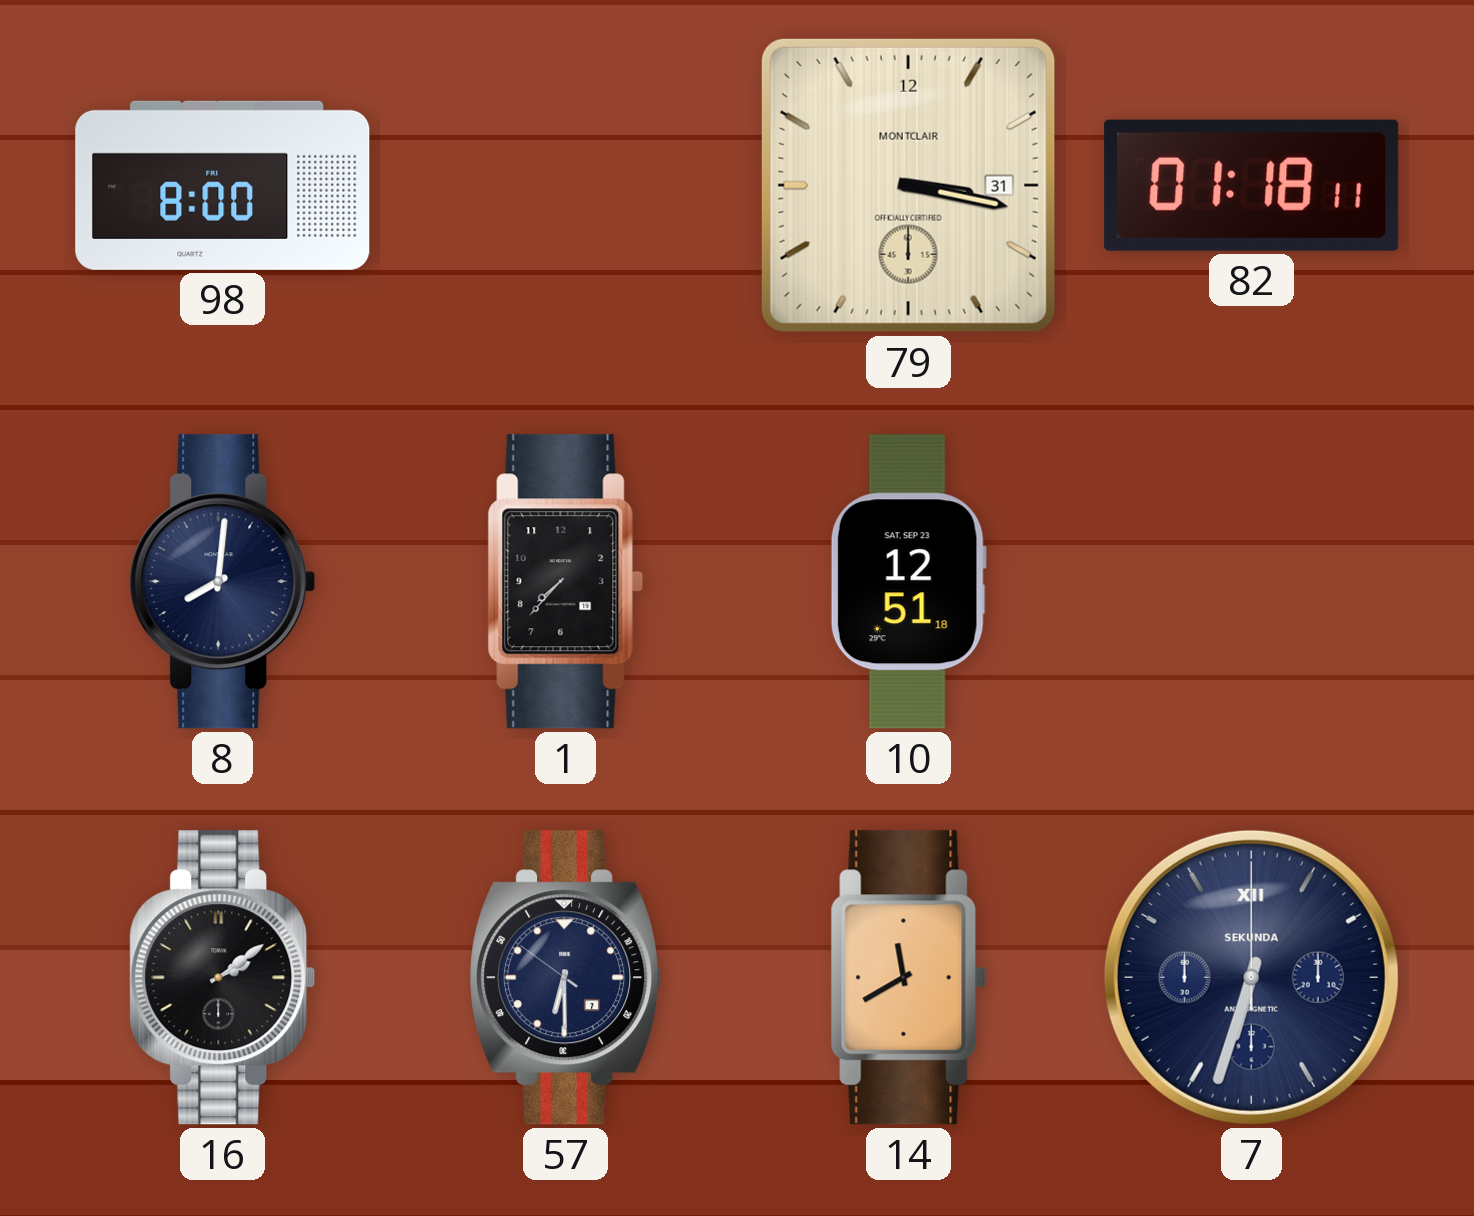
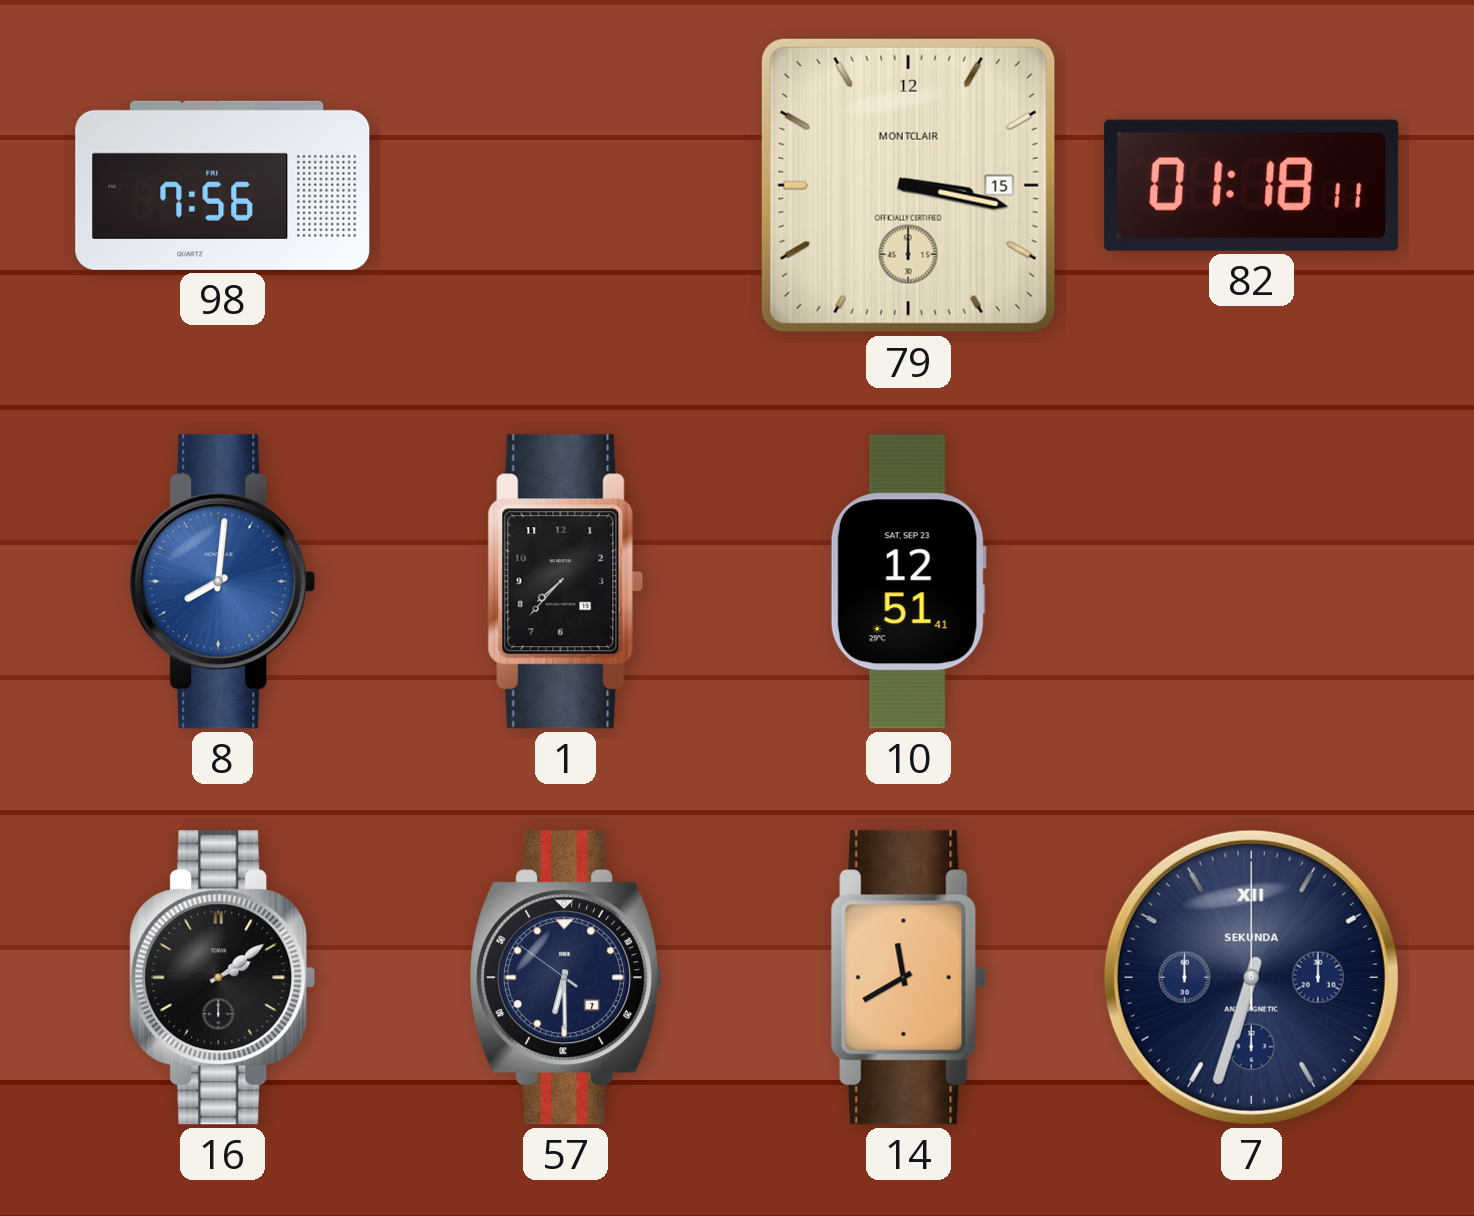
98: 8:00 -> 7:56 (223, 185)
79 date: 31 -> 15 (908, 185)
8 dial: navy -> blue (223, 582)
10: 12:51:18 -> 12:51:41 (908, 582)
